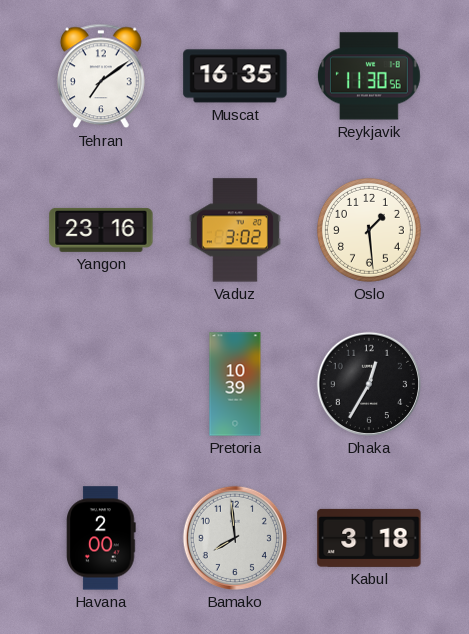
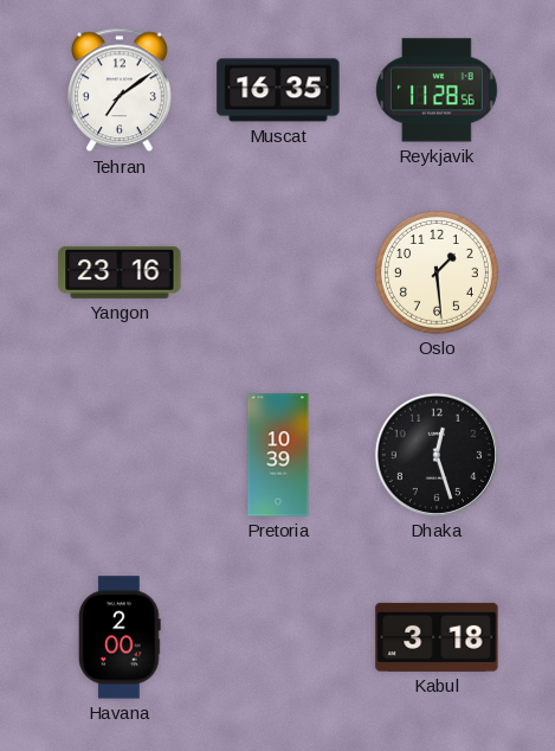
Reykjavik: 11:30 -> 11:28 (438, 90)
Vaduz: 3:02 -> none (235, 230)
Dhaka: 12:35 -> 12:27 (437, 455)
Bamako: 7:59 -> none (235, 538)
